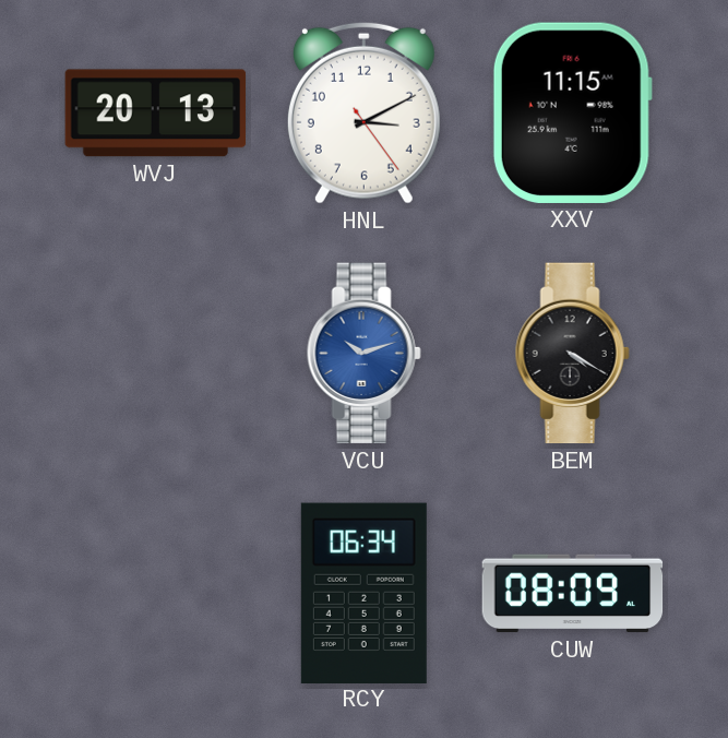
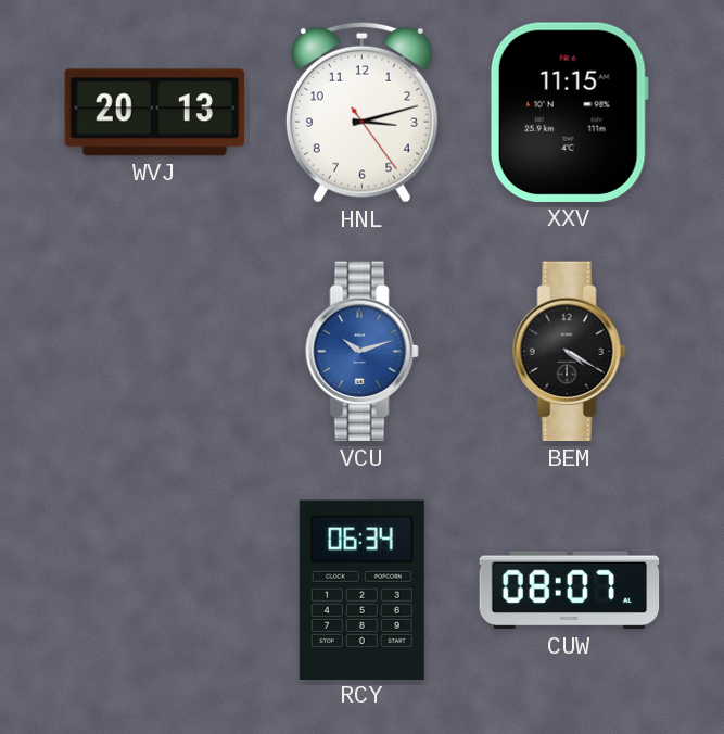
HNL: 3:10 -> 3:12 (361, 112)
CUW: 08:09 -> 08:07 (570, 591)
